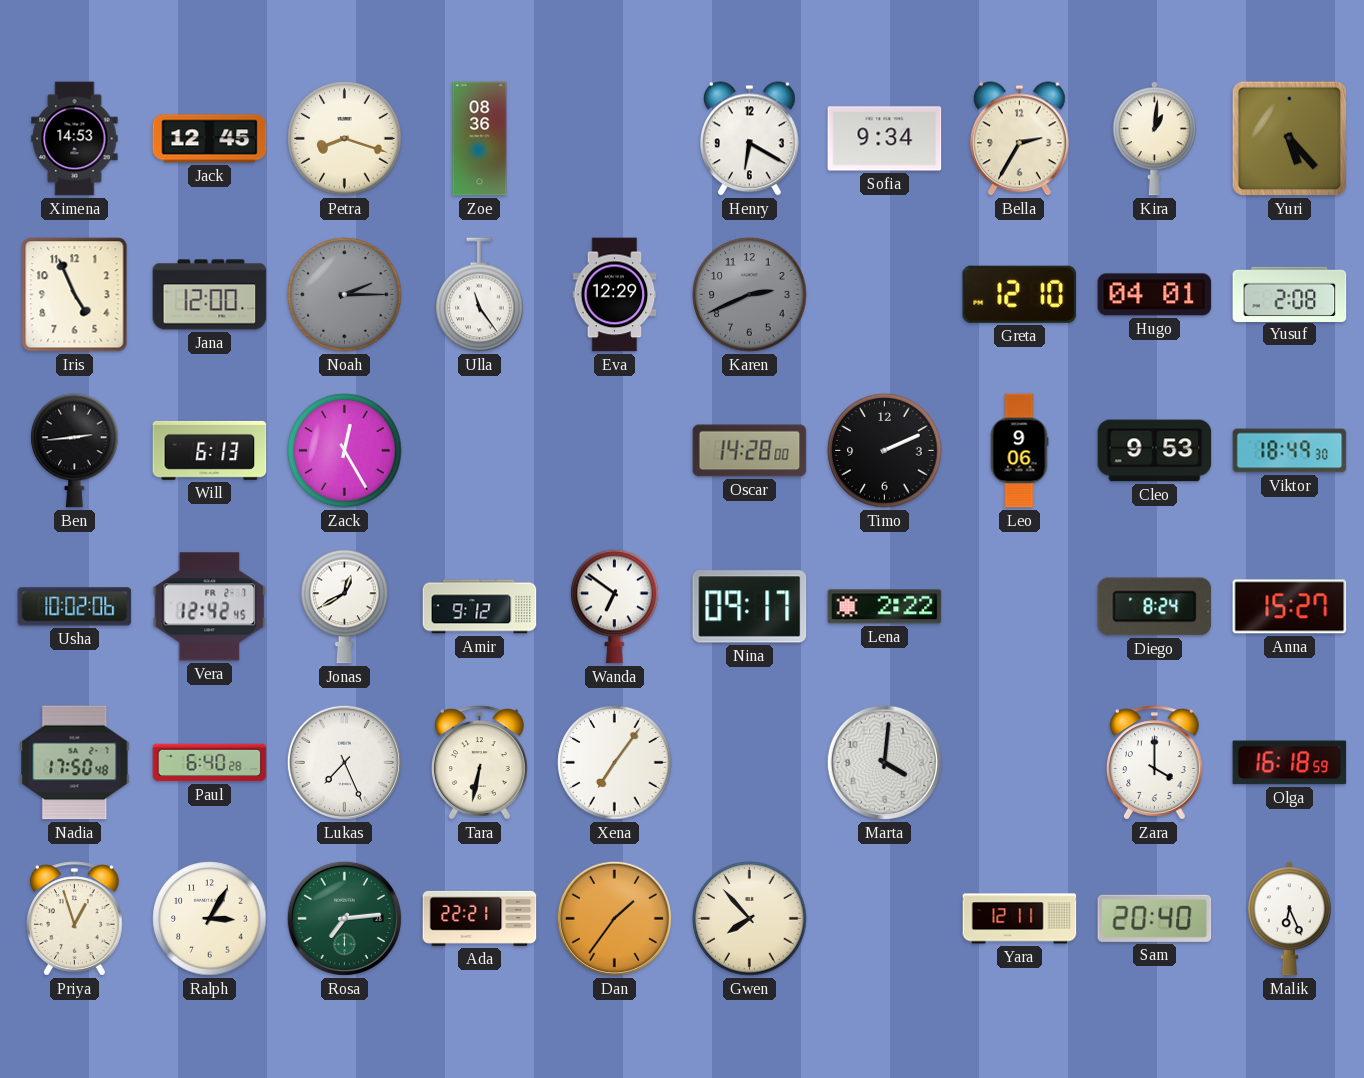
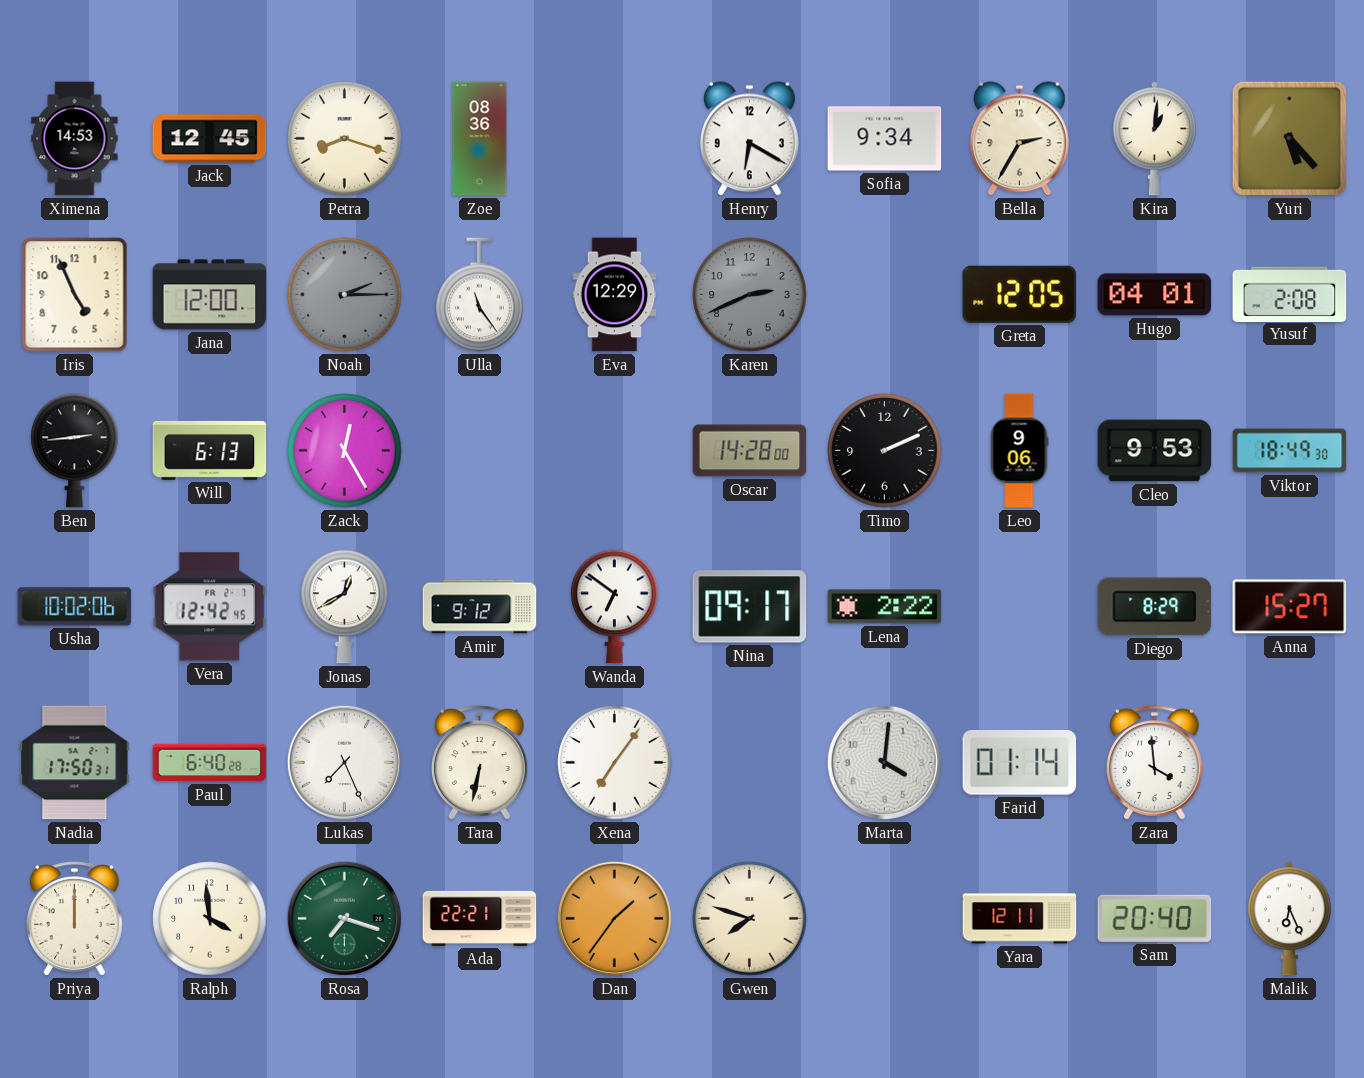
Greta: 12:10 -> 12:05 (1020, 294)
Diego: 8:24 -> 8:29 (1155, 607)
Nadia: 17:50:48 -> 17:50:31 (75, 763)
Farid: none -> 01:14 (1020, 763)
Zara: 4:00 -> 3:59 (1155, 763)
Olga: 16:18 -> none (1290, 763)
Priya: 12:57 -> 12:00 (75, 919)
Ralph: 3:05 -> 3:59 (210, 919)
Rosa: 7:14 -> 7:18 (344, 918)
Gwen: 7:53 -> 7:48 (750, 919)
